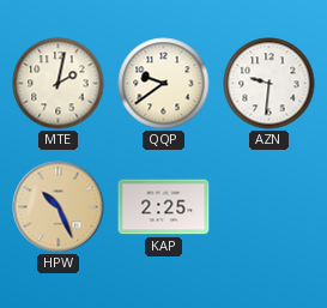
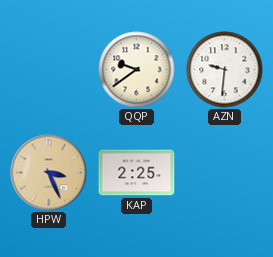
MTE: 2:02 -> none (59, 84)
HPW: 10:26 -> 3:26 (49, 173)
